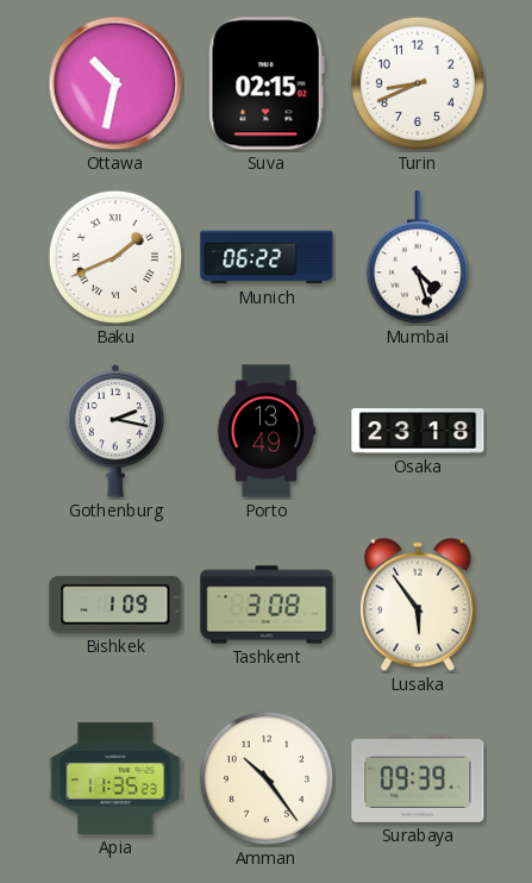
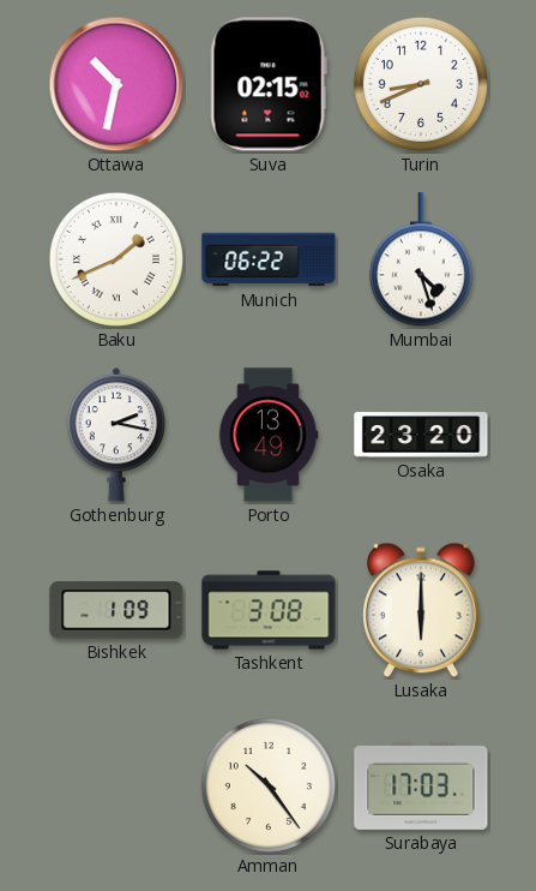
Osaka: 23:18 -> 23:20 (421, 435)
Lusaka: 5:54 -> 6:00 (422, 610)
Apia: 11:35 -> none (115, 778)
Surabaya: 09:39 -> 17:03 (421, 785)
